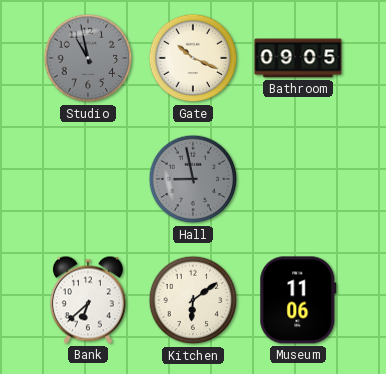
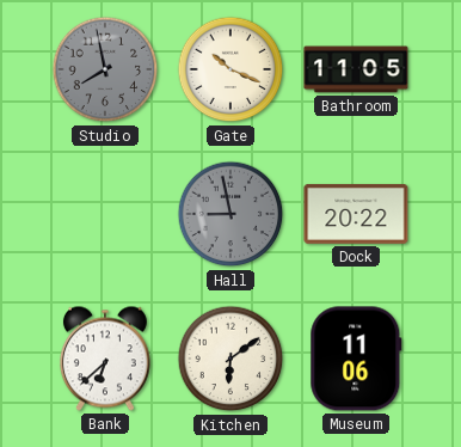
Studio: 10:58 -> 7:58 (105, 69)
Bathroom: 09:05 -> 11:05 (356, 69)
Dock: none -> 20:22 (356, 214)
